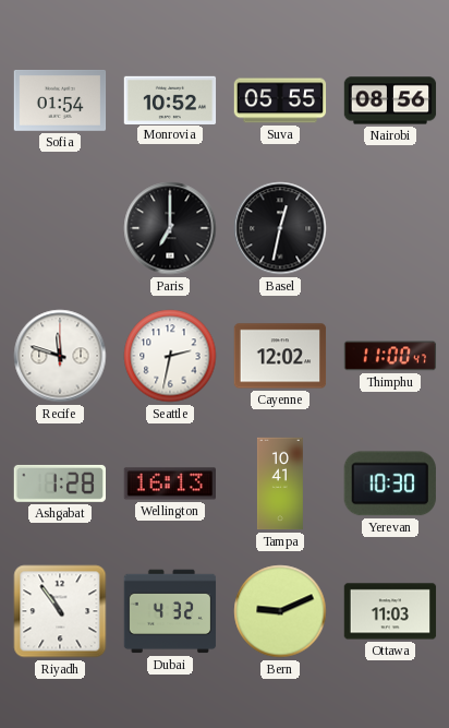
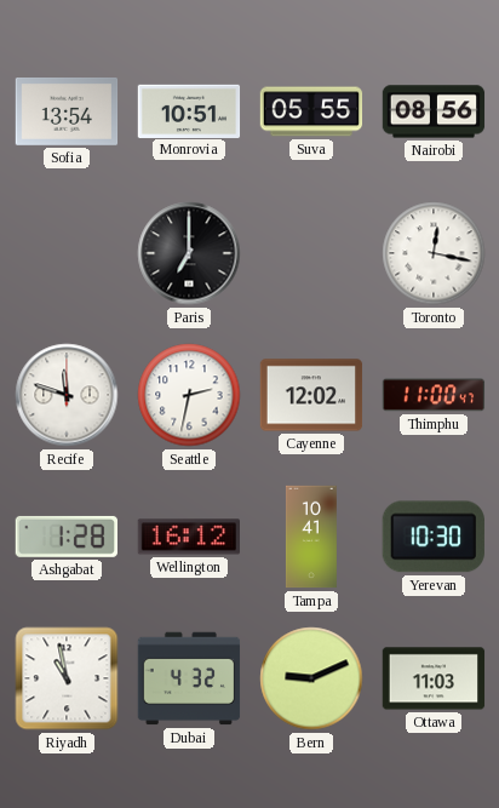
Sofia: 01:54 -> 13:54 (67, 113)
Monrovia: 10:52 -> 10:51 (189, 110)
Basel: 12:32 -> none (280, 228)
Toronto: none -> 12:17 (434, 253)
Wellington: 16:13 -> 16:12 (188, 537)
Riyadh: 10:54 -> 10:58 (67, 678)
